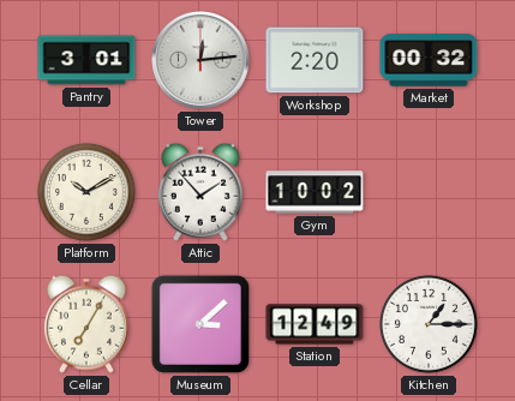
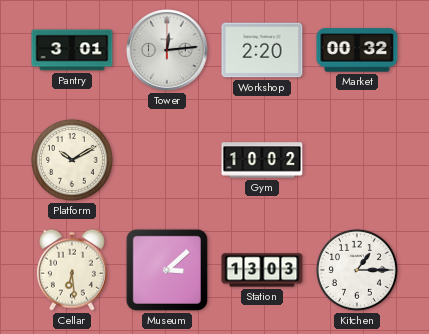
Attic: 1:53 -> none (200, 192)
Cellar: 7:05 -> 6:29 (72, 270)
Station: 12:49 -> 13:03 (262, 270)
